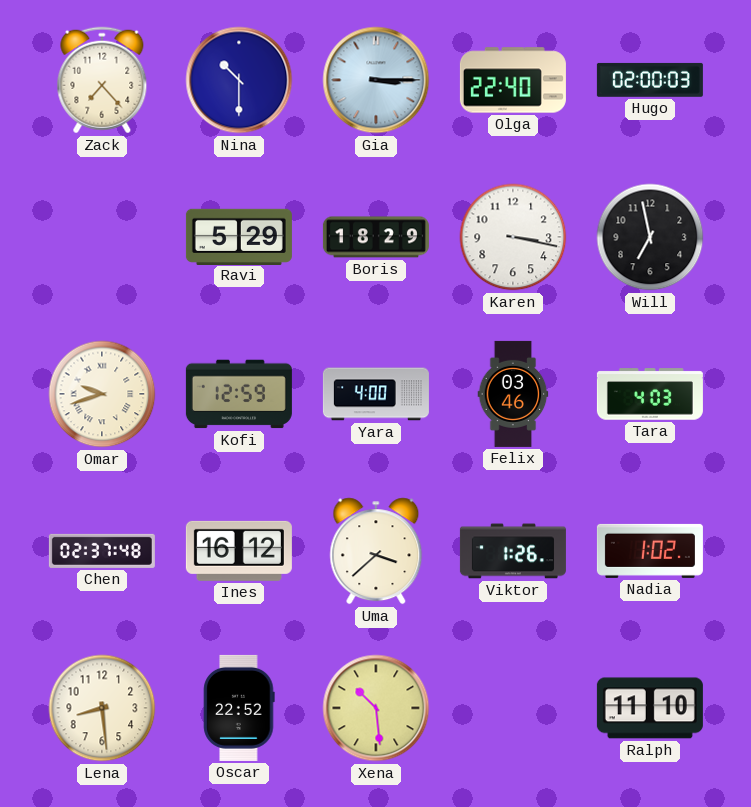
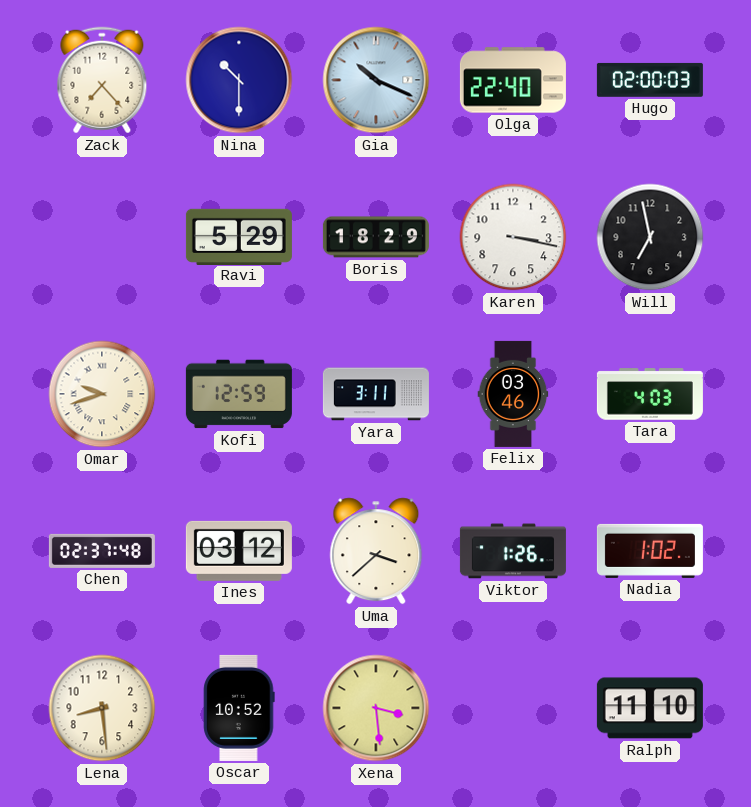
Gia: 3:15 -> 10:19 (376, 80)
Yara: 4:00 -> 3:11 (376, 394)
Ines: 16:12 -> 03:12 (239, 551)
Oscar: 22:52 -> 10:52 (239, 708)
Xena: 10:29 -> 3:29 (376, 708)
